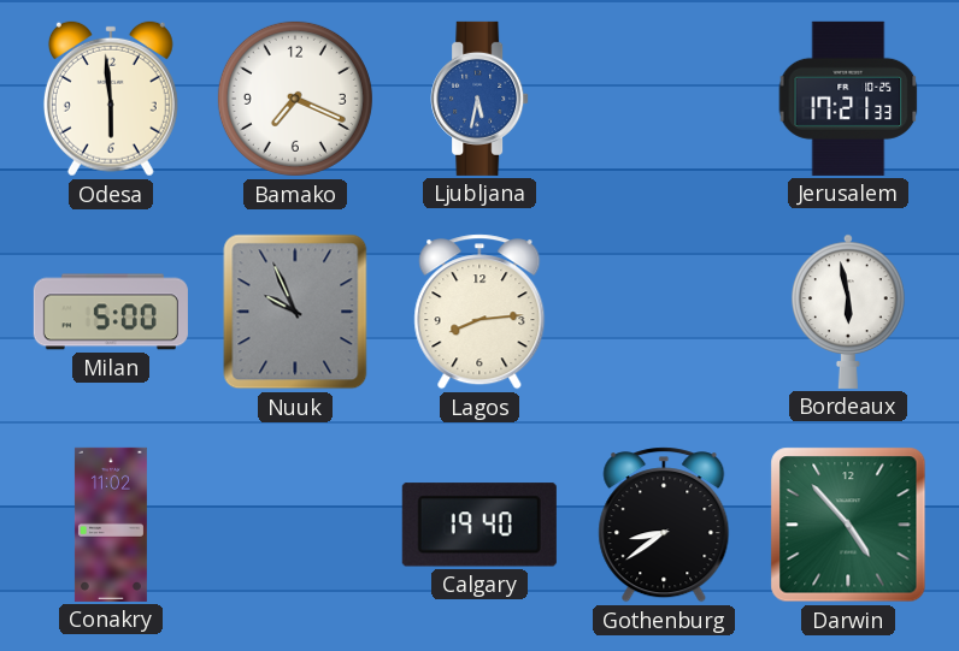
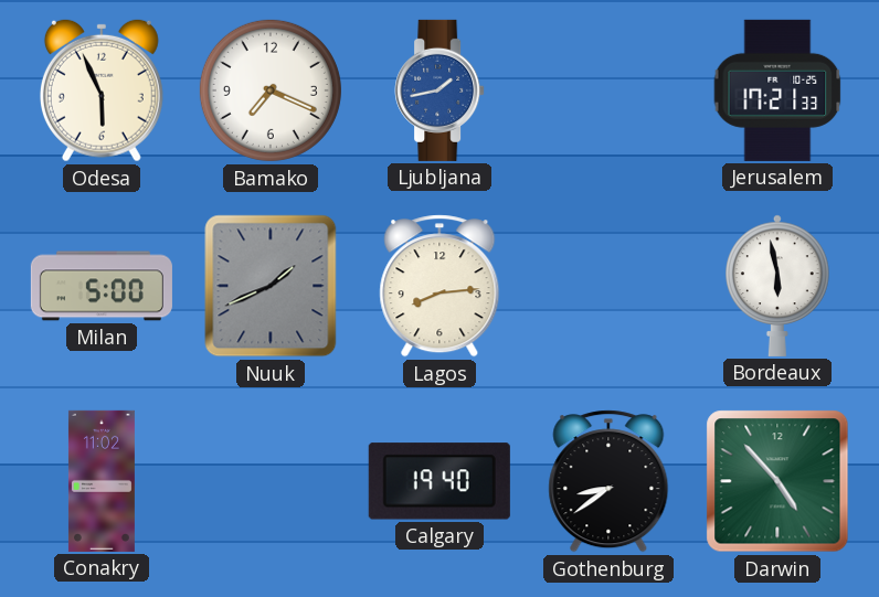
Odesa: 5:59 -> 5:56 (102, 90)
Ljubljana: 5:32 -> 1:43 (439, 90)
Nuuk: 9:56 -> 1:41 (271, 286)
